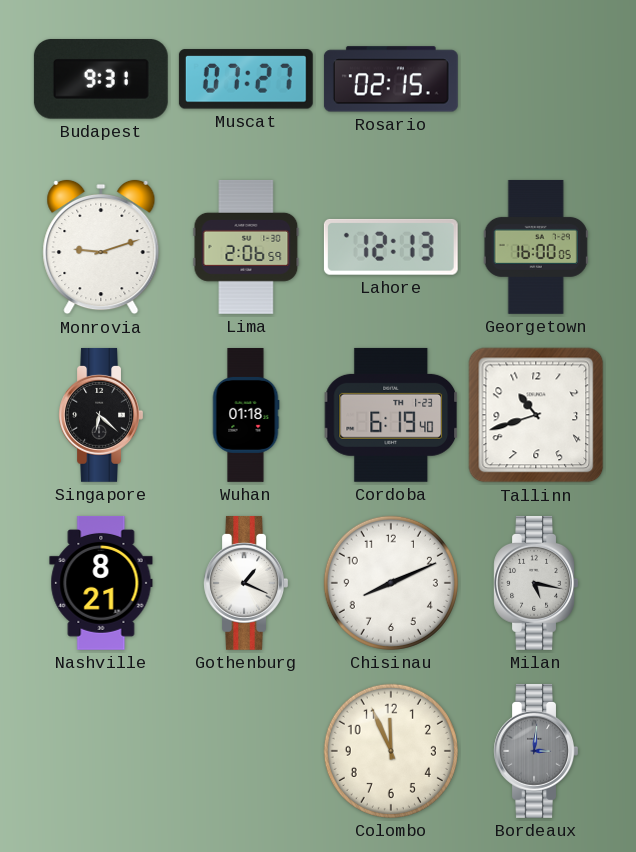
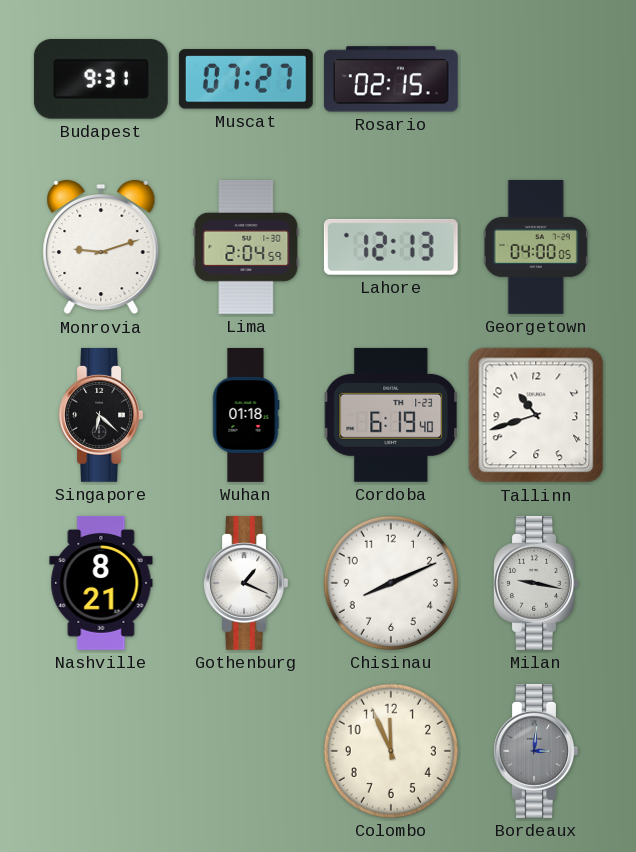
Lima: 2:06 -> 2:04 (246, 247)
Georgetown: 16:00 -> 04:00 (536, 247)
Milan: 5:17 -> 9:17 (536, 583)
